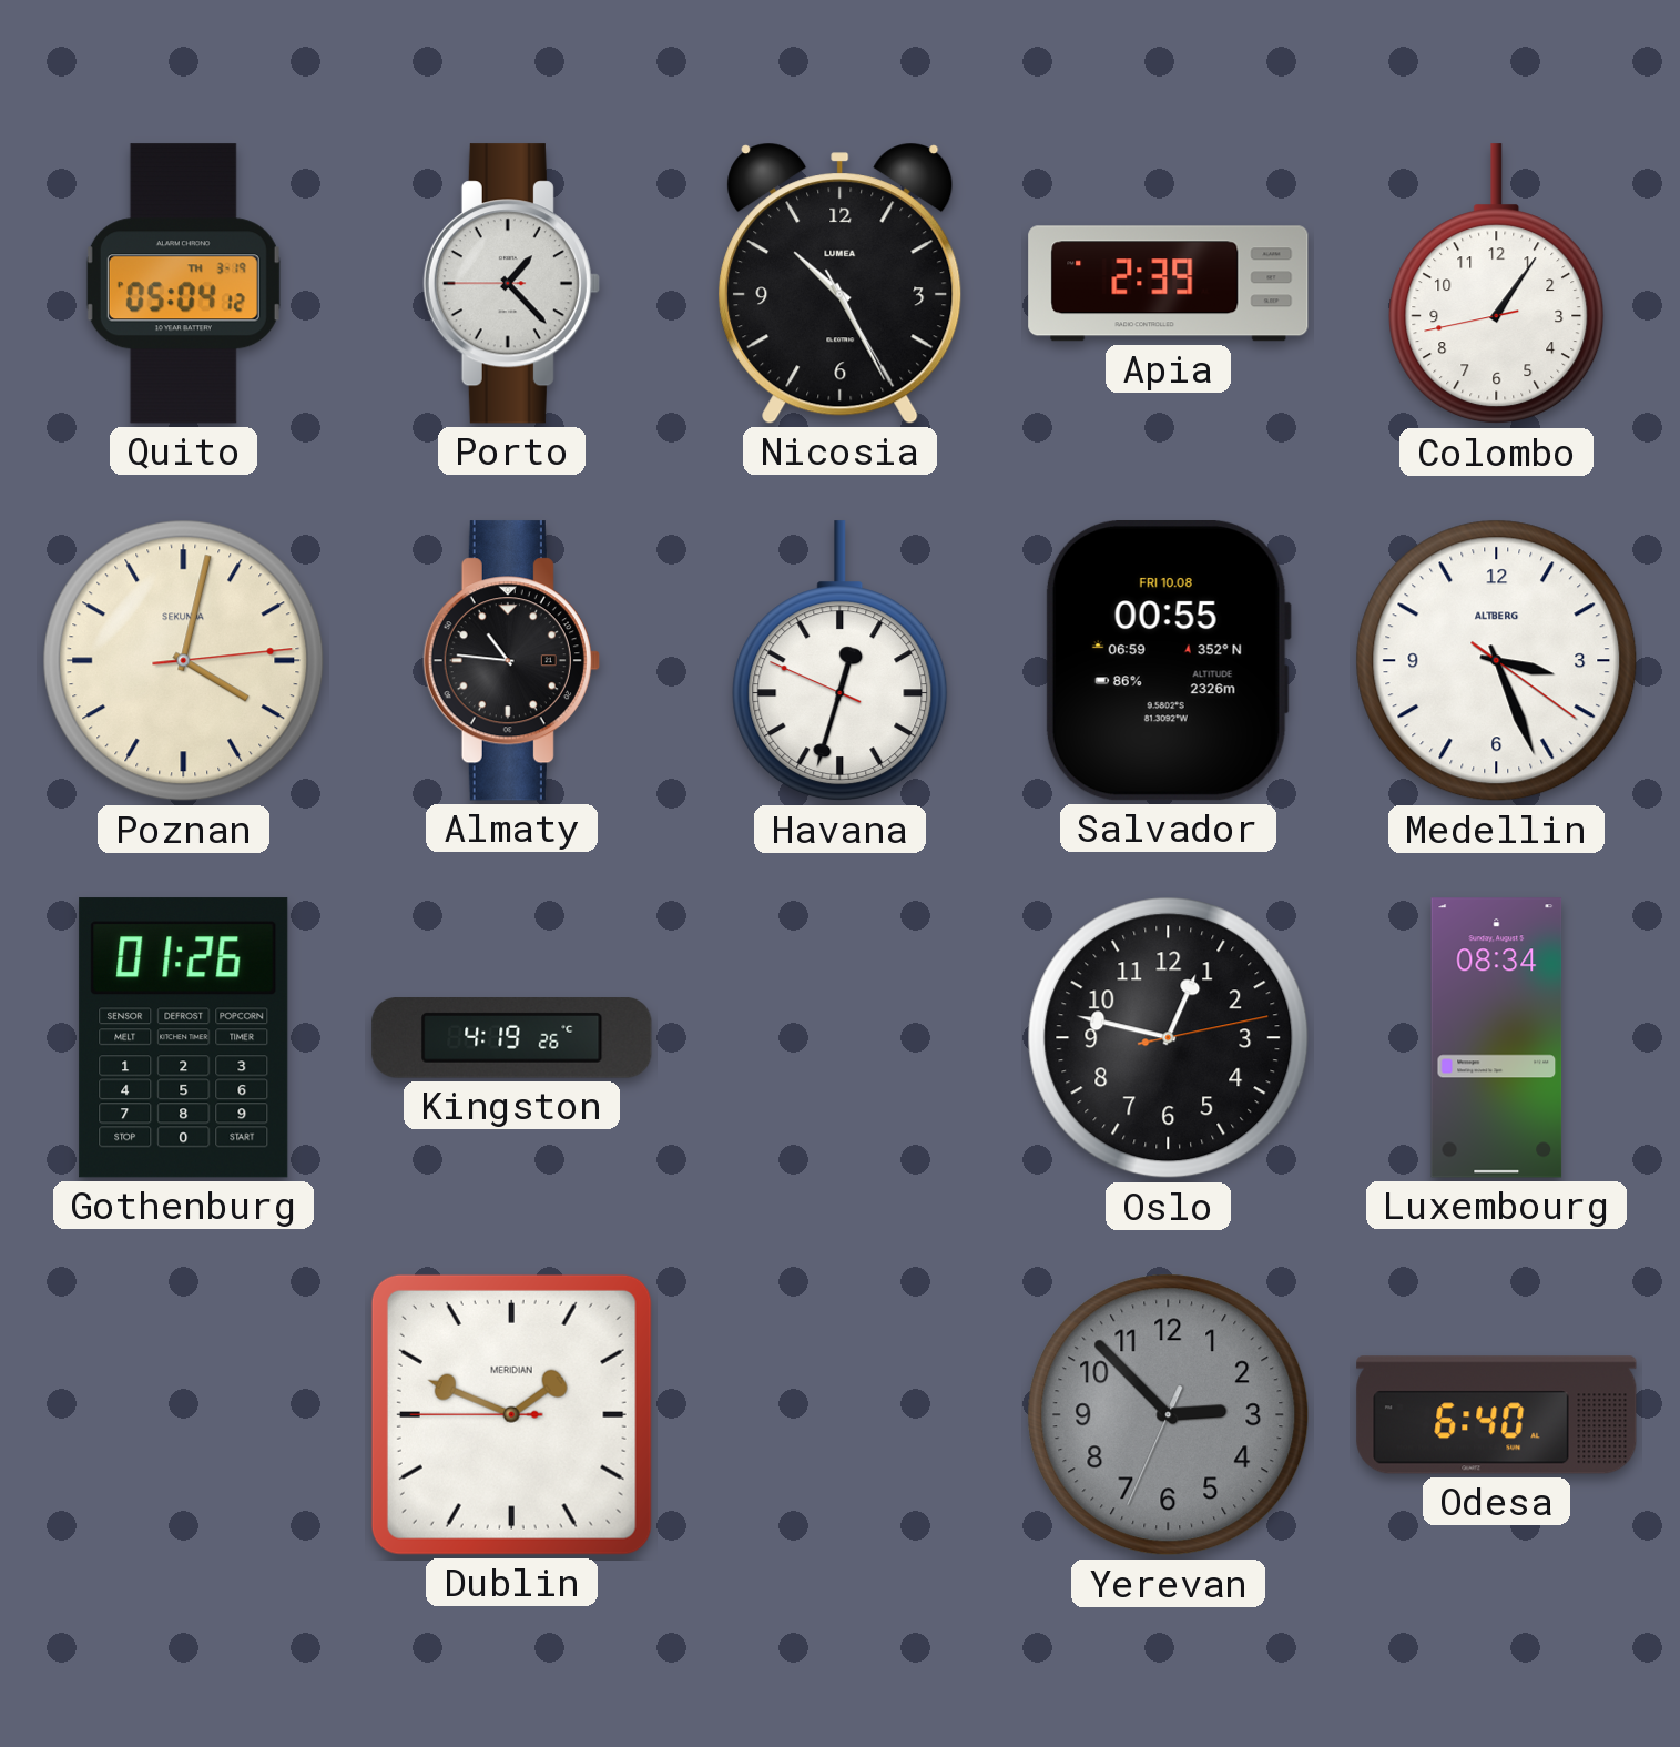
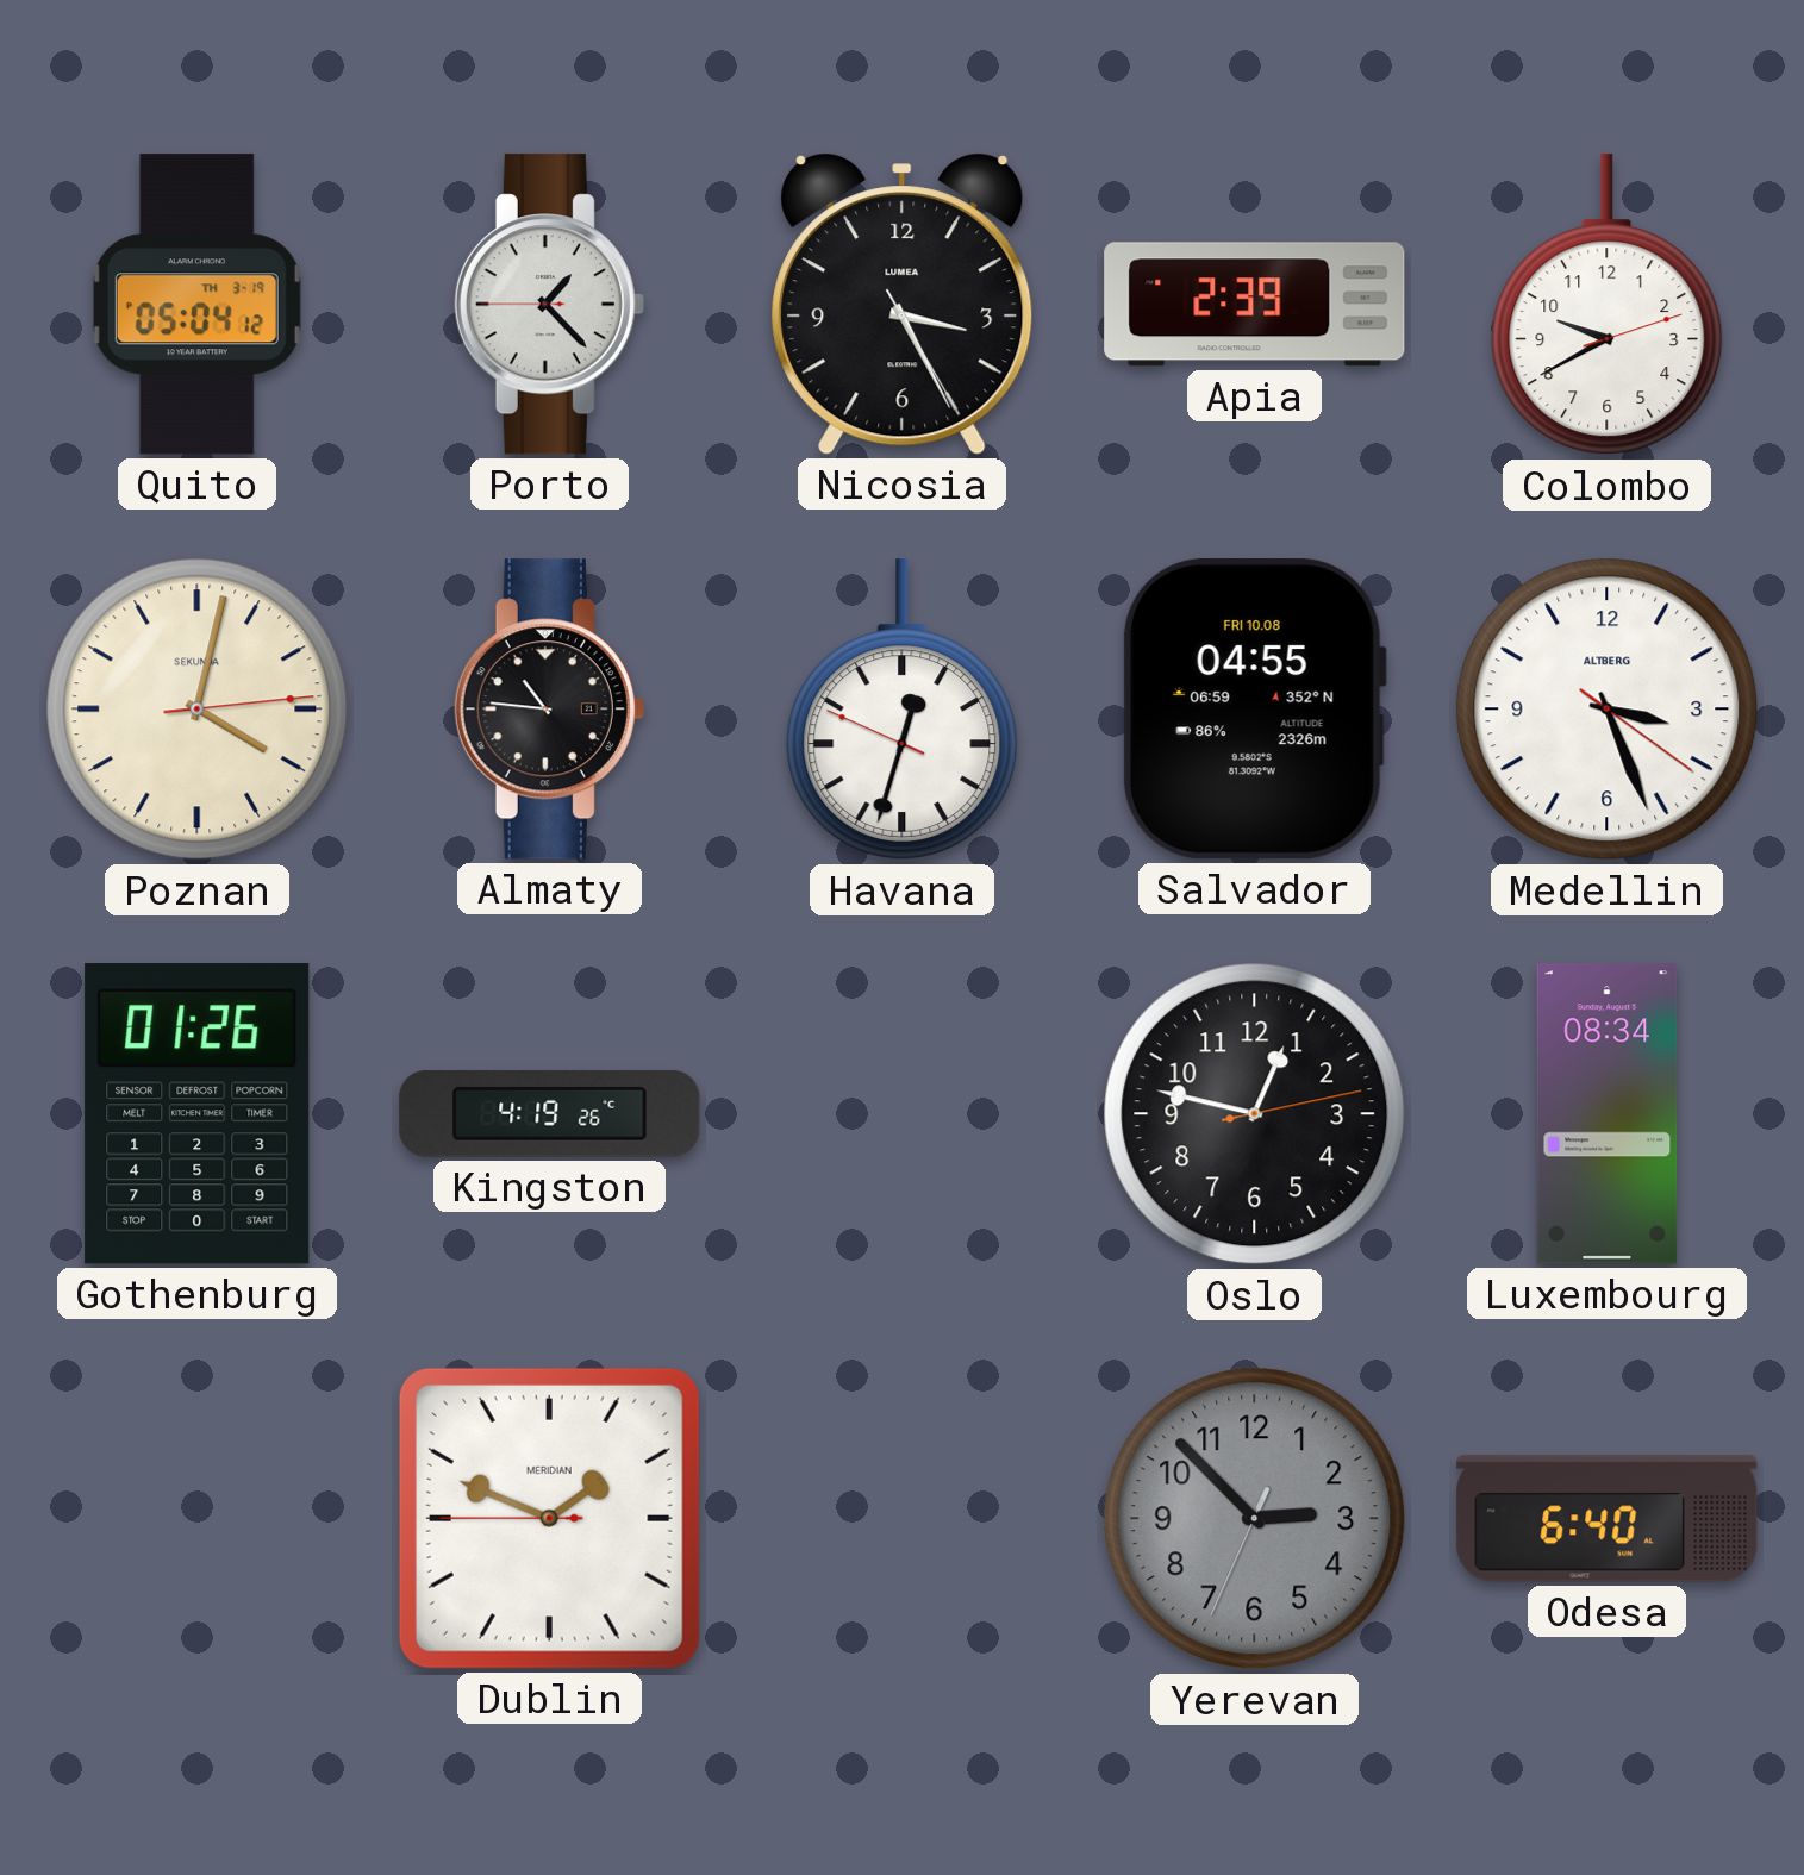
Nicosia: 10:25 -> 3:25 (903, 304)
Colombo: 1:05 -> 9:40 (1608, 305)
Salvador: 00:55 -> 04:55 (1254, 710)
